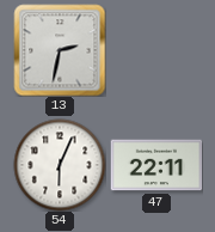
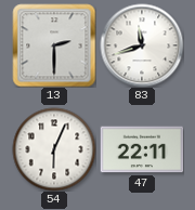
13: 2:32 -> 2:30 (54, 45)
83: none -> 11:42 (142, 45)
